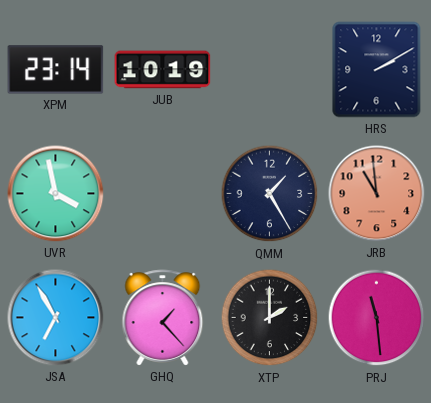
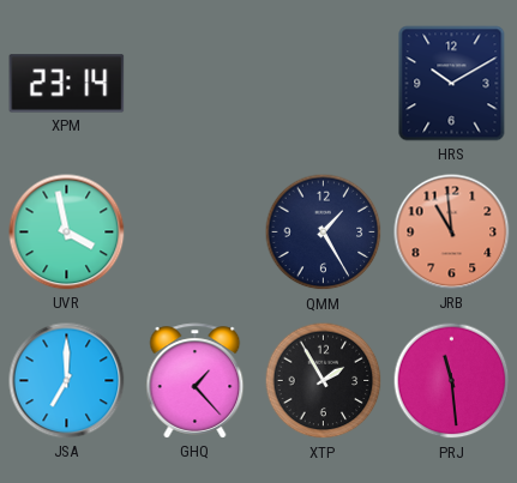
JUB: 10:19 -> none (163, 70)
HRS: 2:10 -> 10:10 (452, 84)
JSA: 6:55 -> 7:00 (67, 381)
XTP: 2:00 -> 1:55 (324, 381)
